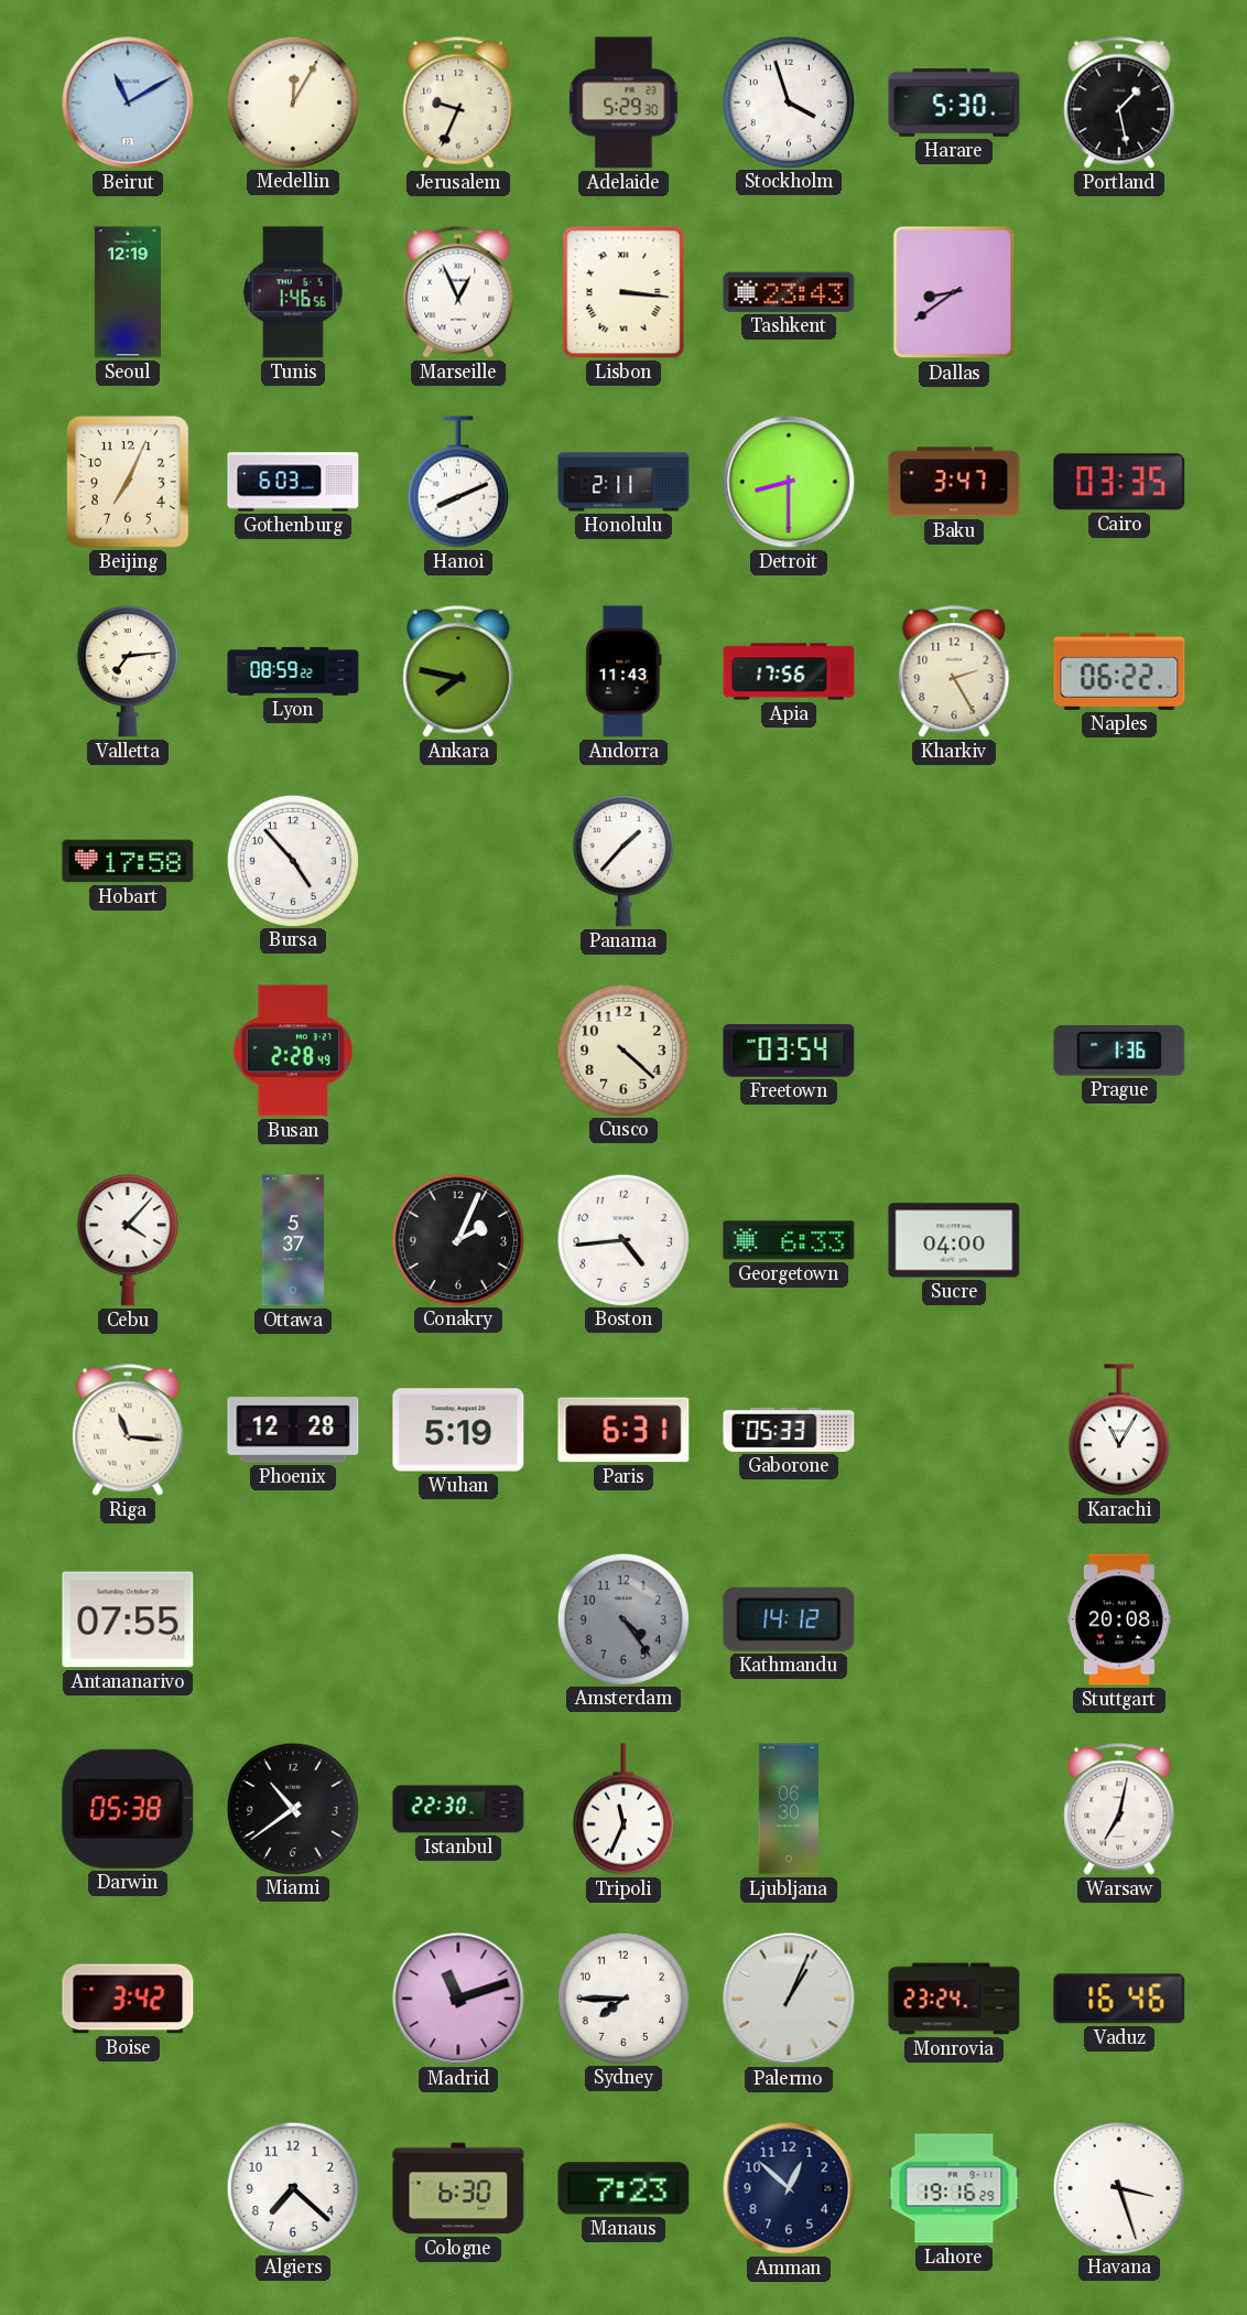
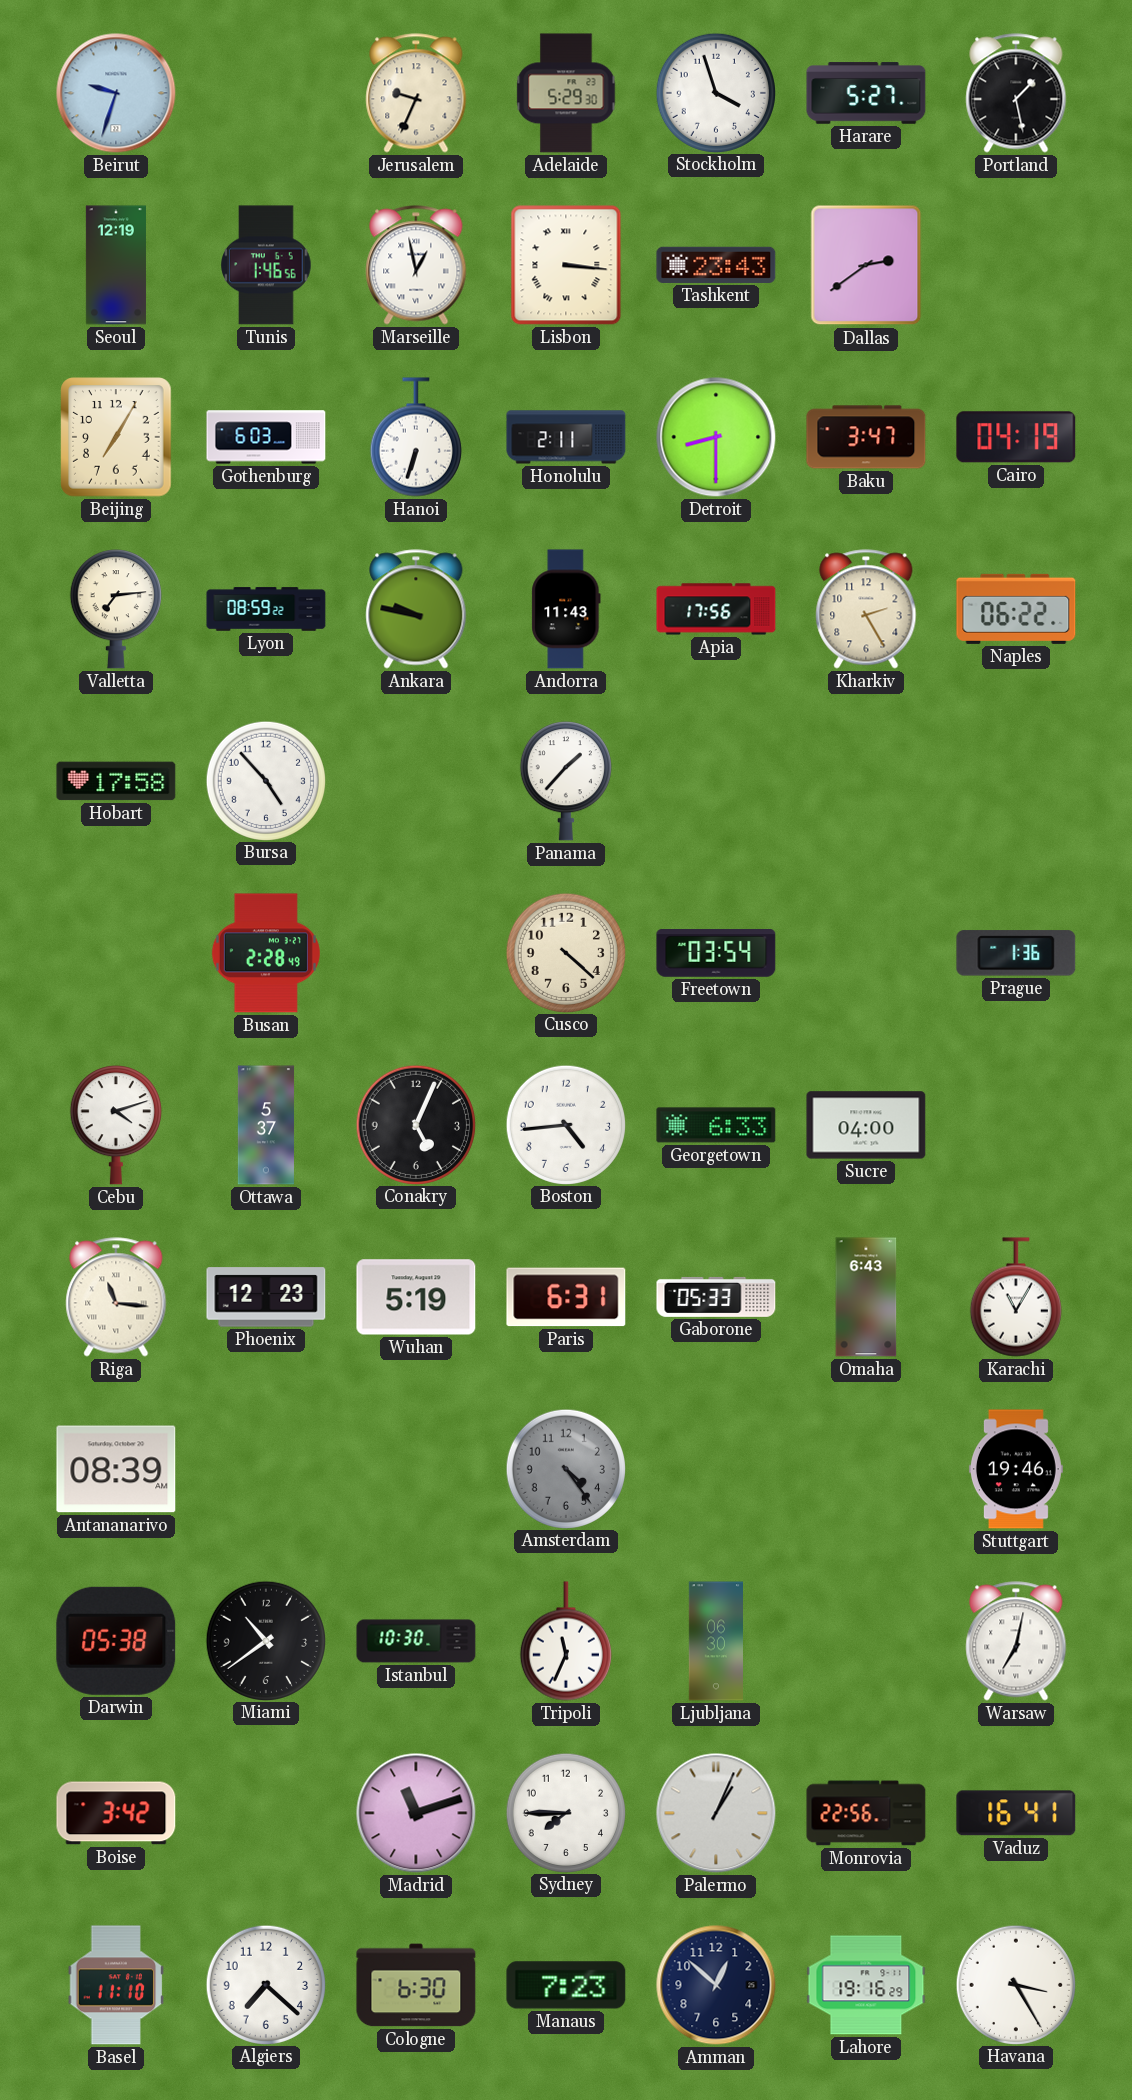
Beirut: 11:10 -> 9:33 (116, 93)
Medellin: 12:05 -> none (292, 101)
Harare: 5:30 -> 5:27 (866, 93)
Marseille: 12:56 -> 12:58 (416, 265)
Dallas: 8:39 -> 2:39 (866, 265)
Beijing: 7:04 -> 7:05 (116, 437)
Hanoi: 8:11 -> 6:33 (416, 437)
Cairo: 03:35 -> 04:19 (1016, 437)
Ankara: 7:47 -> 9:47 (416, 609)
Cebu: 4:07 -> 4:12 (116, 1125)
Conakry: 2:04 -> 5:04 (415, 1124)
Phoenix: 12:28 -> 12:23 (266, 1297)
Omaha: none -> 6:43 (866, 1297)
Antananarivo: 07:55 -> 08:39 (116, 1469)
Kathmandu: 14:12 -> none (789, 1619)
Stuttgart: 20:08 -> 19:46 (1016, 1469)
Istanbul: 22:30 -> 10:30 (416, 1641)
Monrovia: 23:24 -> 22:56 (866, 1813)
Vaduz: 16:46 -> 16:41 (1016, 1813)
Basel: none -> 11:10 (116, 1985)
Havana: 3:27 -> 3:25 (1015, 1984)
